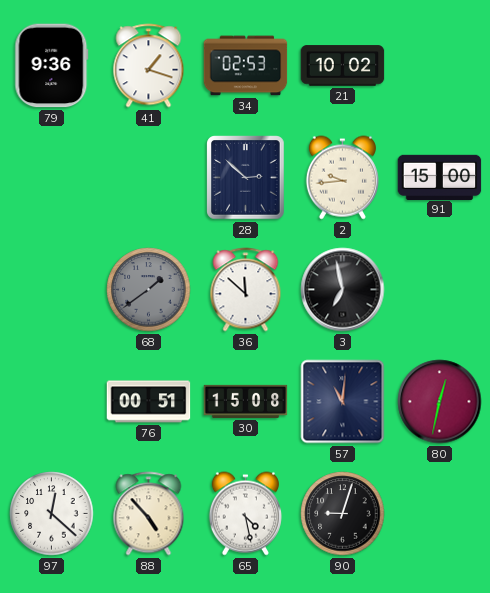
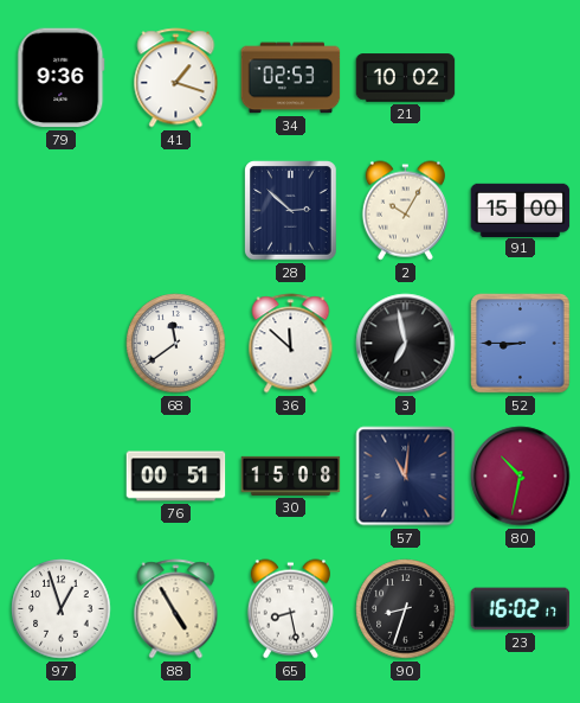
2: 9:44 -> 10:05 (405, 211)
68: 1:39 -> 11:39 (176, 344)
68 dial: grey -> white (176, 344)
52: none -> 8:45 (521, 344)
80: 12:32 -> 10:32 (521, 477)
97: 12:22 -> 12:57 (62, 609)
88: 4:53 -> 4:55 (176, 609)
65: 4:28 -> 8:28 (290, 609)
90: 9:03 -> 8:33 (406, 609)
23: none -> 16:02 (521, 609)
